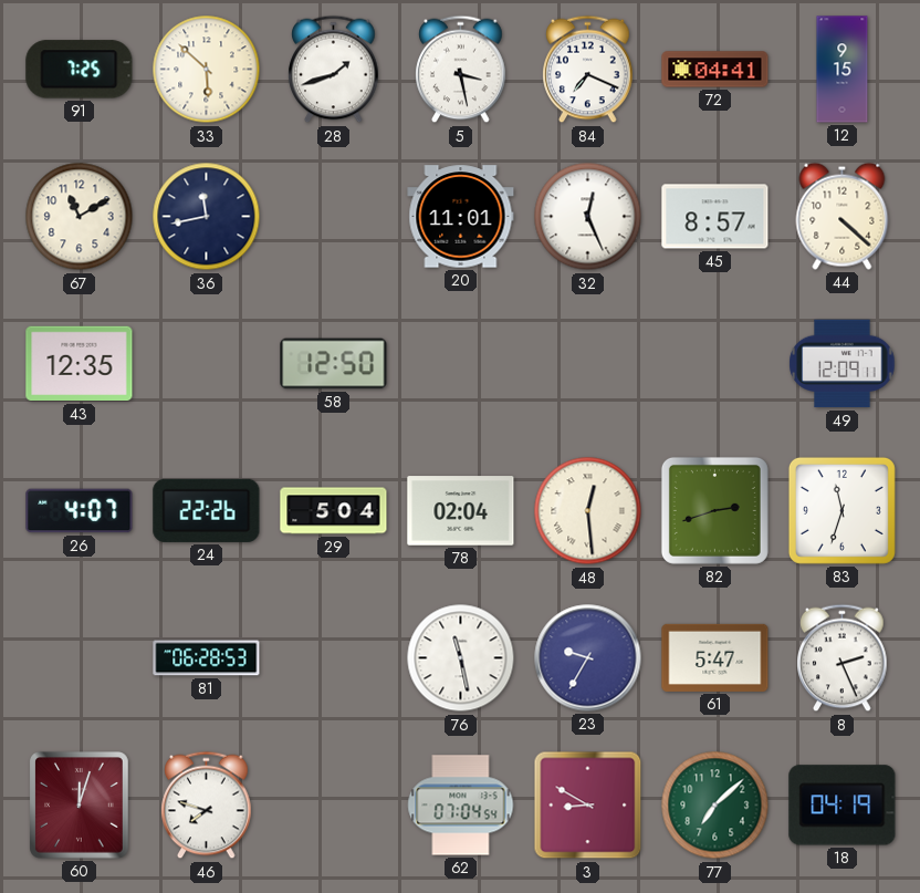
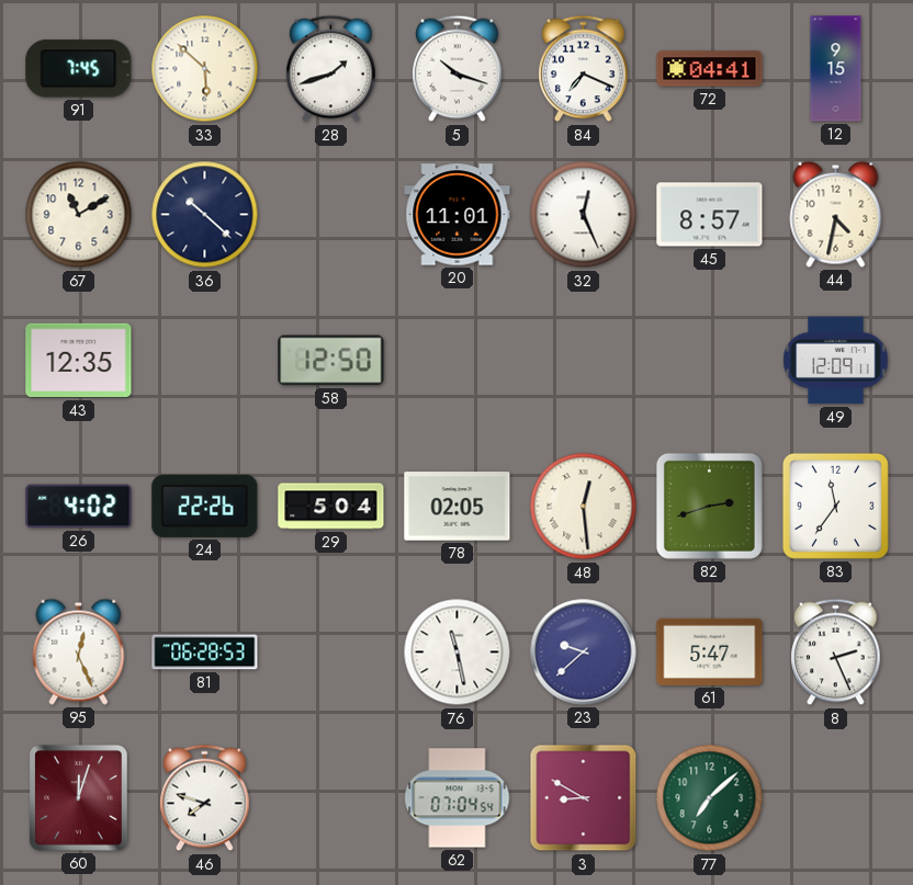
91: 7:25 -> 7:45 (79, 69)
5: 3:28 -> 10:18 (458, 69)
36: 11:43 -> 10:22 (205, 215)
44: 4:22 -> 4:32 (836, 214)
26: 4:07 -> 4:02 (79, 507)
78: 02:04 -> 02:05 (458, 507)
83: 11:33 -> 11:36 (835, 506)
95: none -> 12:26 (79, 651)
23: 9:35 -> 9:38 (584, 653)
18: 04:19 -> none (843, 806)
